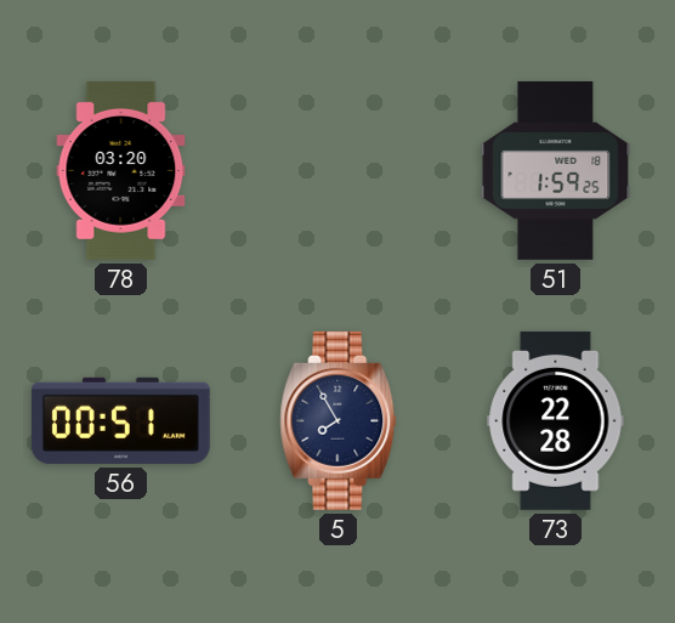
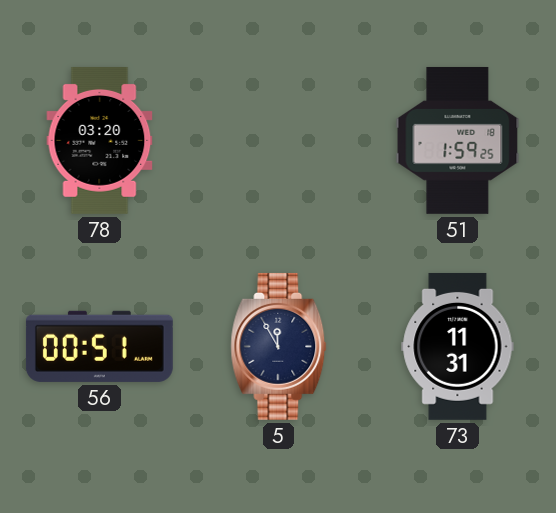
5: 7:55 -> 11:55 (279, 346)
73: 22:28 -> 11:31 (458, 346)
